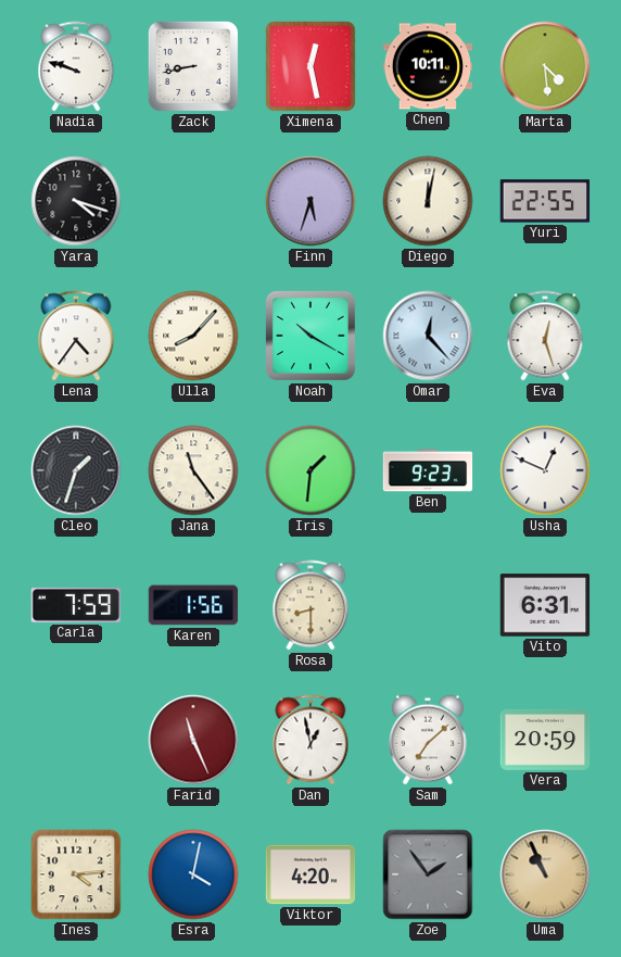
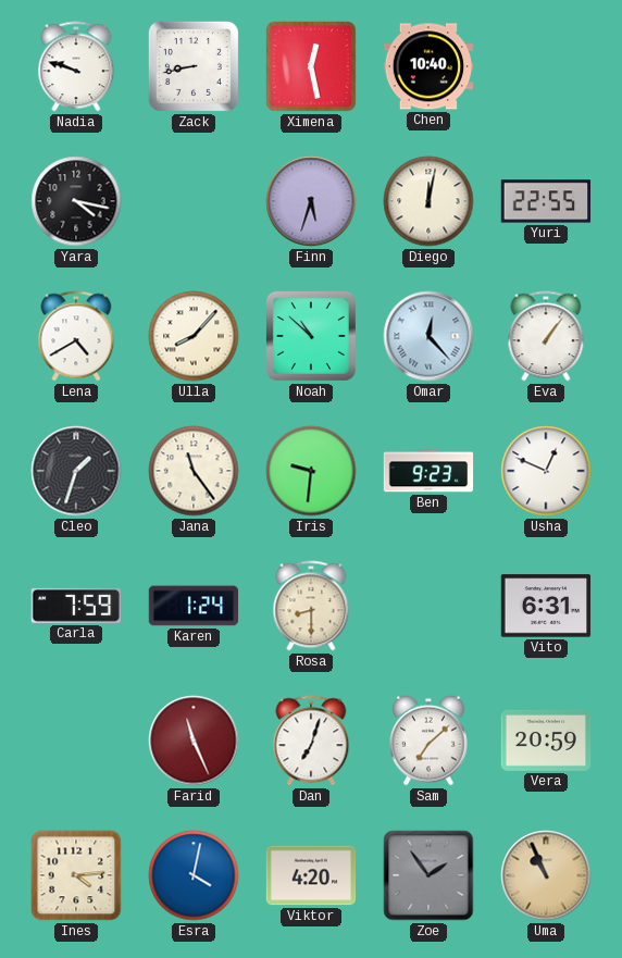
Chen: 10:11 -> 10:40 (428, 66)
Marta: 4:29 -> none (545, 66)
Yara: 4:18 -> 4:17 (76, 201)
Lena: 4:36 -> 4:40 (76, 336)
Noah: 10:20 -> 10:52 (311, 336)
Eva: 12:27 -> 1:06 (546, 336)
Iris: 1:31 -> 9:31 (311, 471)
Karen: 1:56 -> 1:24 (194, 606)
Dan: 12:58 -> 7:03 (311, 741)
